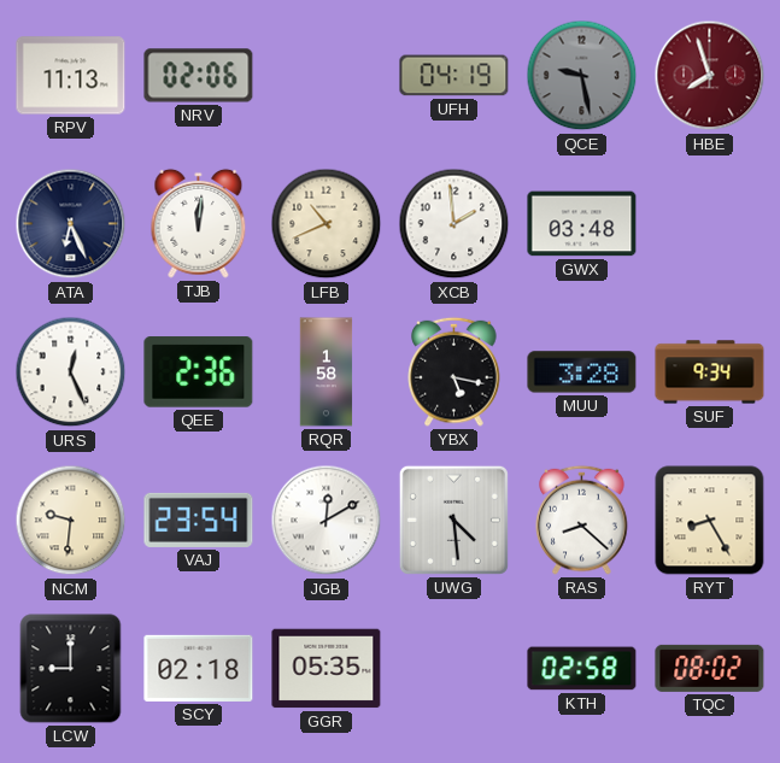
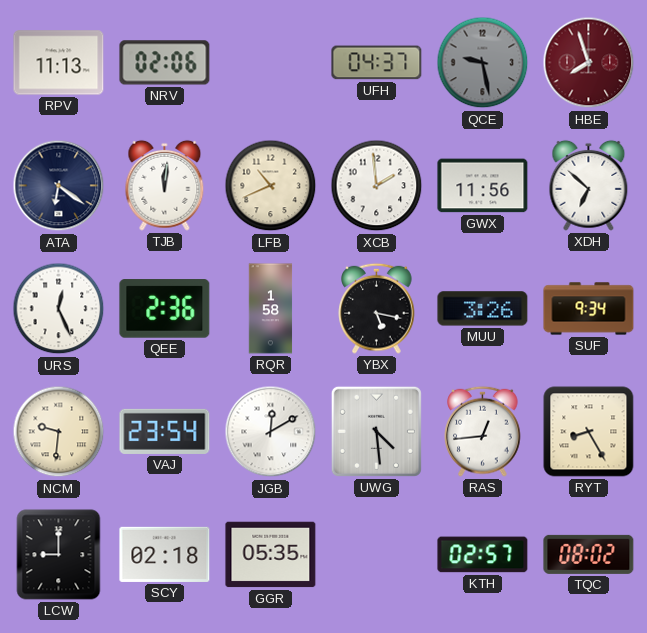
UFH: 04:19 -> 04:37 (377, 63)
ATA: 6:26 -> 6:21 (59, 186)
GWX: 03:48 -> 11:56 (483, 186)
XDH: none -> 6:52 (589, 185)
MUU: 3:28 -> 3:26 (483, 309)
RAS: 8:22 -> 12:44 (483, 431)
KTH: 02:58 -> 02:57 (483, 555)
